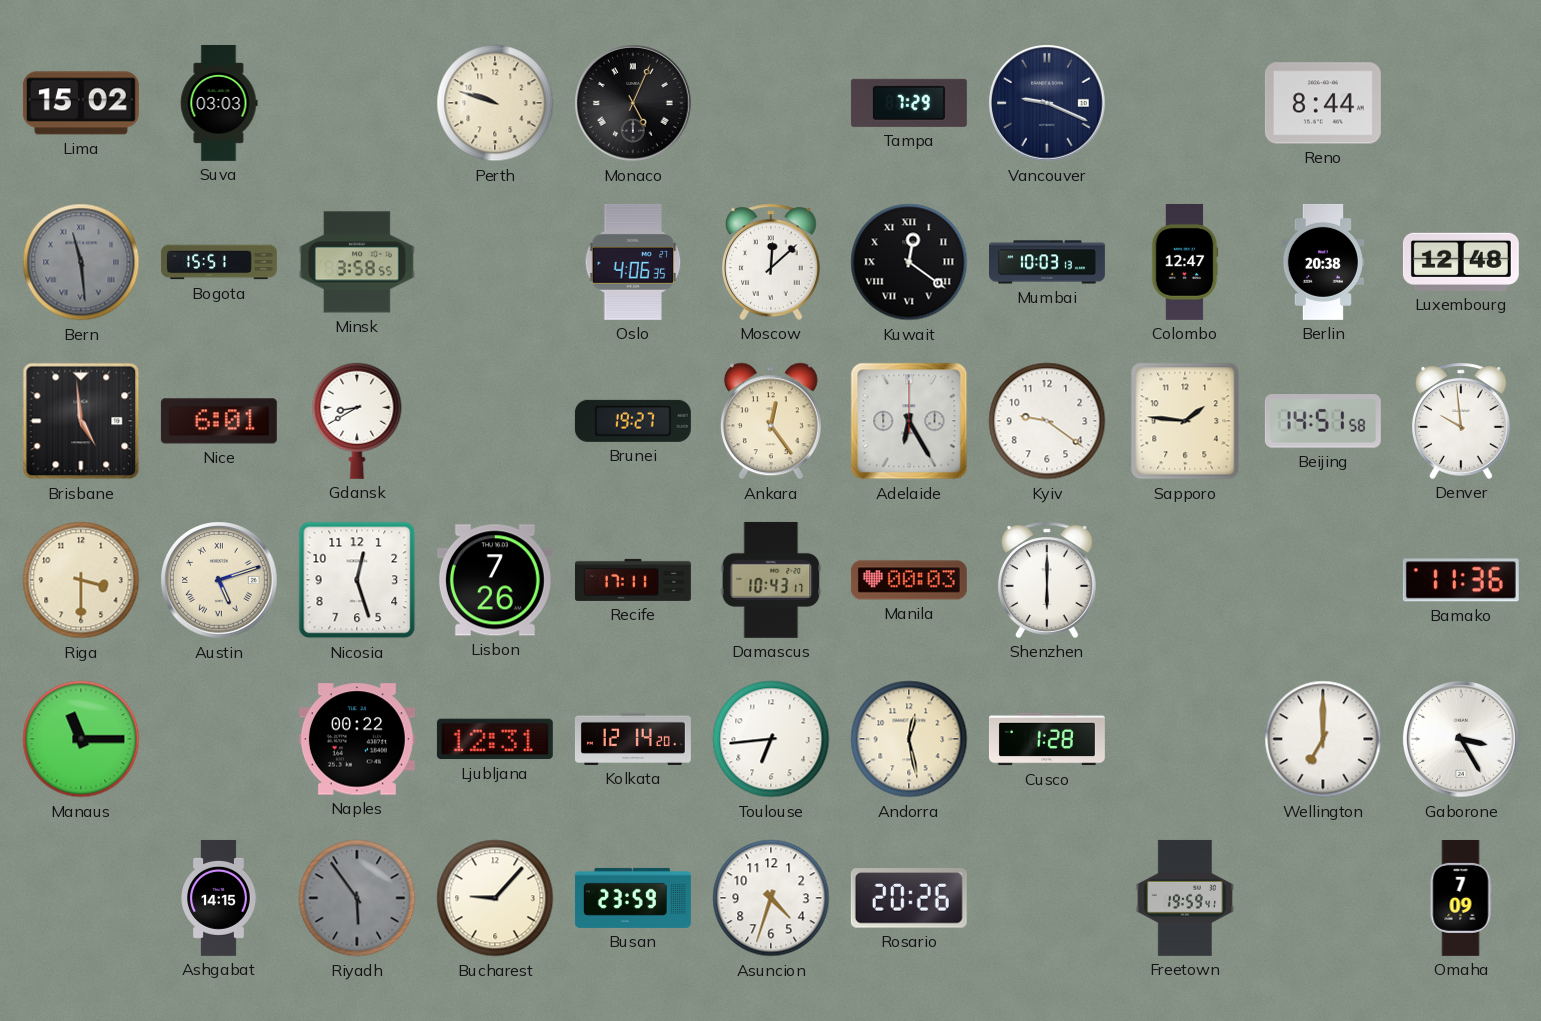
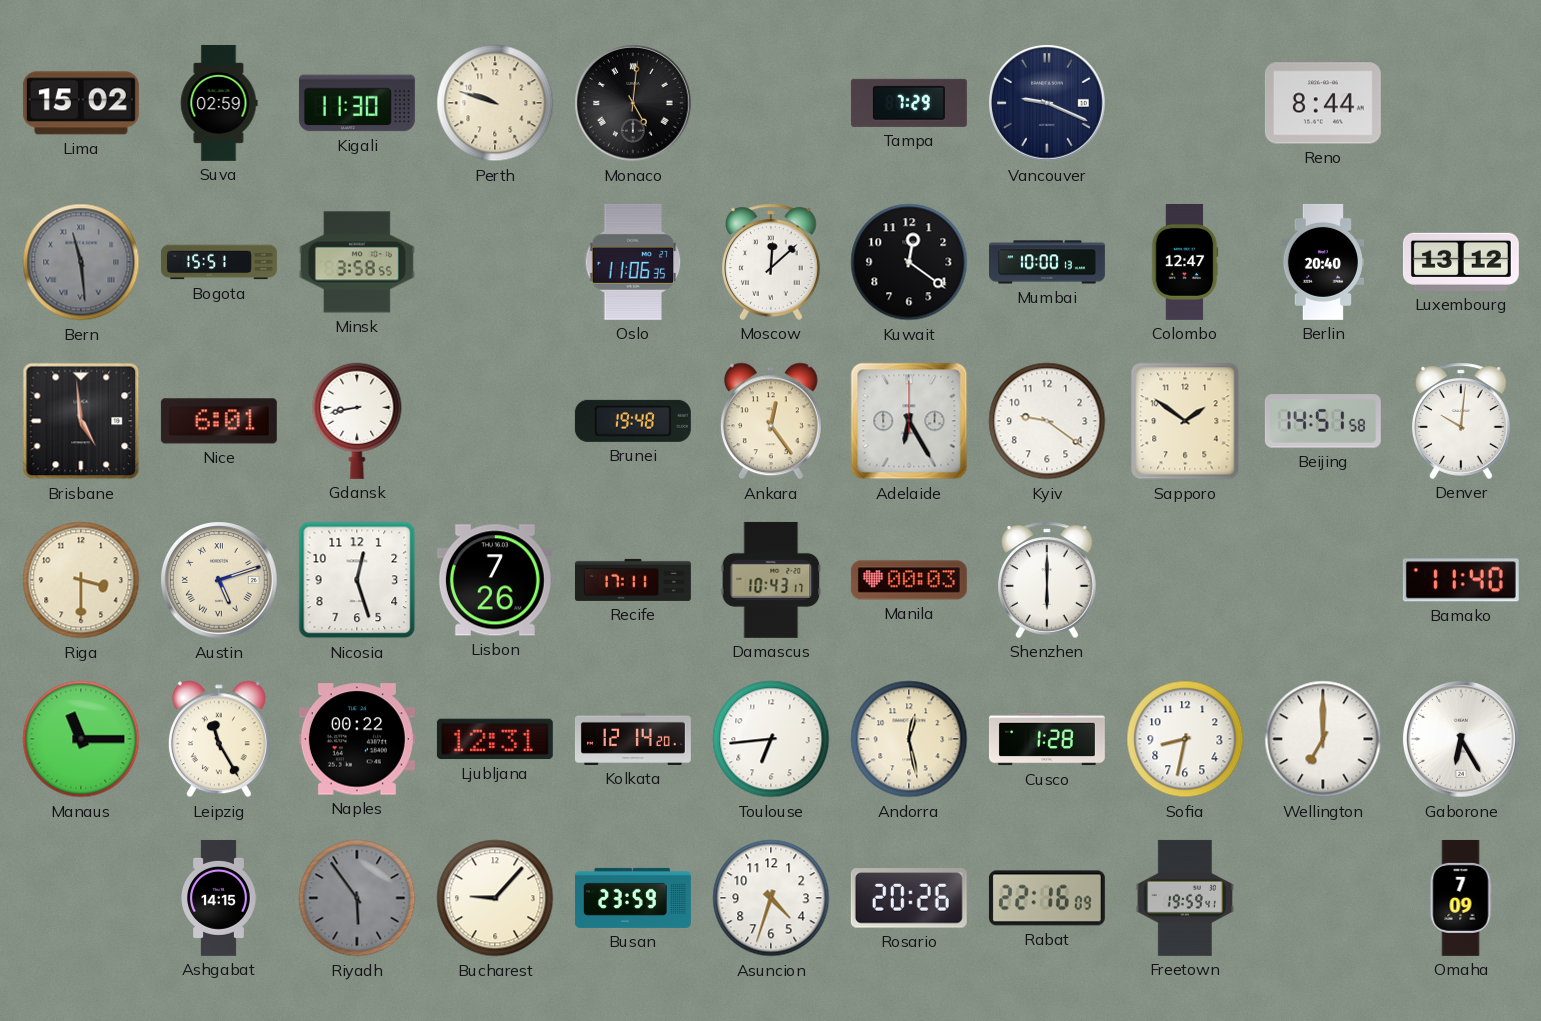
Suva: 03:03 -> 02:59 (219, 103)
Kigali: none -> 11:30 (357, 103)
Monaco: 5:04 -> 5:01 (633, 103)
Oslo: 4:06 -> 11:06 (633, 262)
Kuwait numerals: Roman -> Arabic (909, 262)
Mumbai: 10:03 -> 10:00 (1048, 262)
Berlin: 20:38 -> 20:40 (1323, 262)
Luxembourg: 12:48 -> 13:12 (1461, 262)
Gdansk: 8:40 -> 8:43 (357, 421)
Brunei: 19:27 -> 19:48 (633, 421)
Sapporo: 1:46 -> 1:51 (1185, 421)
Denver: 9:59 -> 10:01 (1462, 421)
Bamako: 11:36 -> 11:40 (1461, 580)
Leipzig: none -> 11:25 (219, 739)
Sofia: none -> 8:32 (1185, 739)
Gaborone: 3:25 -> 6:25 (1461, 739)
Rabat: none -> 22:16 (1047, 898)
